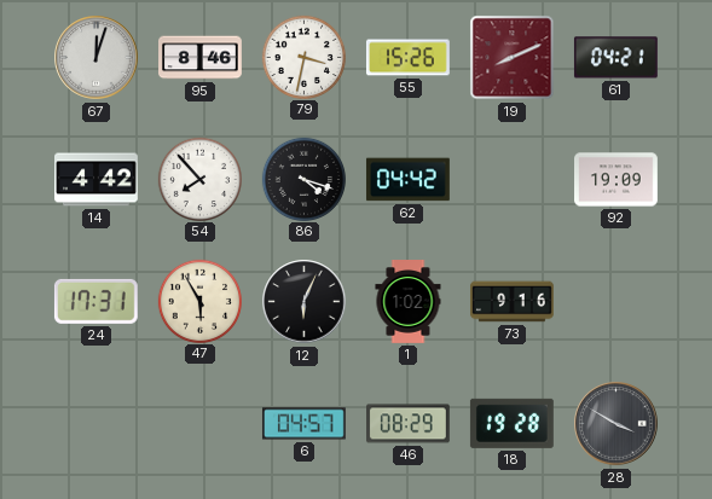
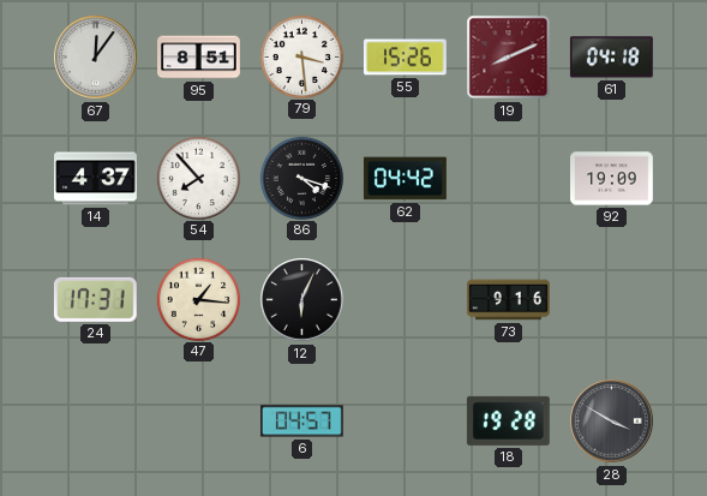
67: 12:03 -> 12:06 (96, 58)
95: 8:46 -> 8:51 (199, 58)
79: 3:32 -> 3:29 (301, 56)
61: 04:21 -> 04:18 (611, 58)
14: 4:42 -> 4:37 (96, 179)
47: 5:55 -> 1:16 (198, 299)
1: 1:02 -> none (409, 302)
46: 08:29 -> none (409, 424)
